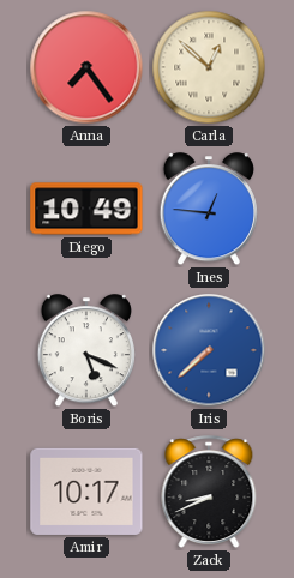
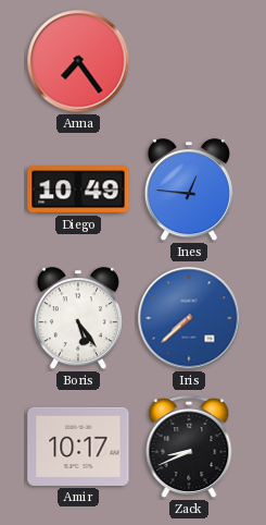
Carla: 12:52 -> none (209, 67)
Boris: 5:19 -> 5:24 (78, 319)
